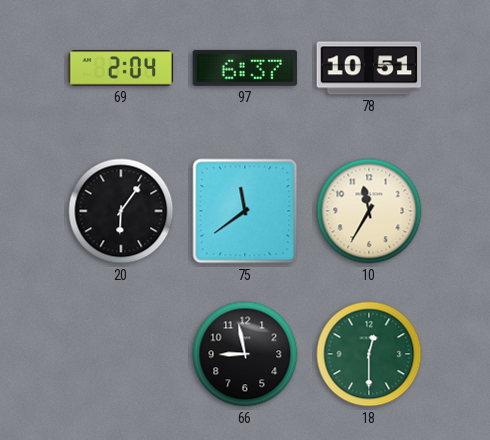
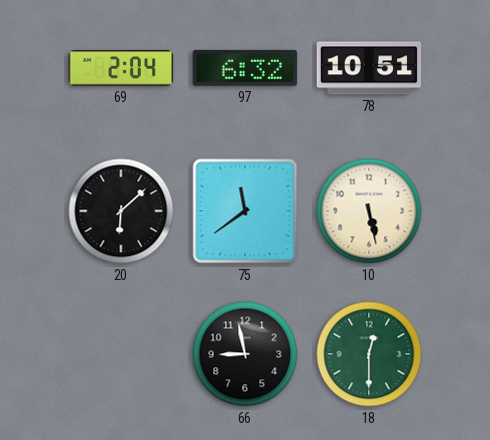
97: 6:37 -> 6:32 (245, 68)
20: 6:06 -> 6:08 (121, 211)
10: 11:35 -> 5:28 (369, 211)
